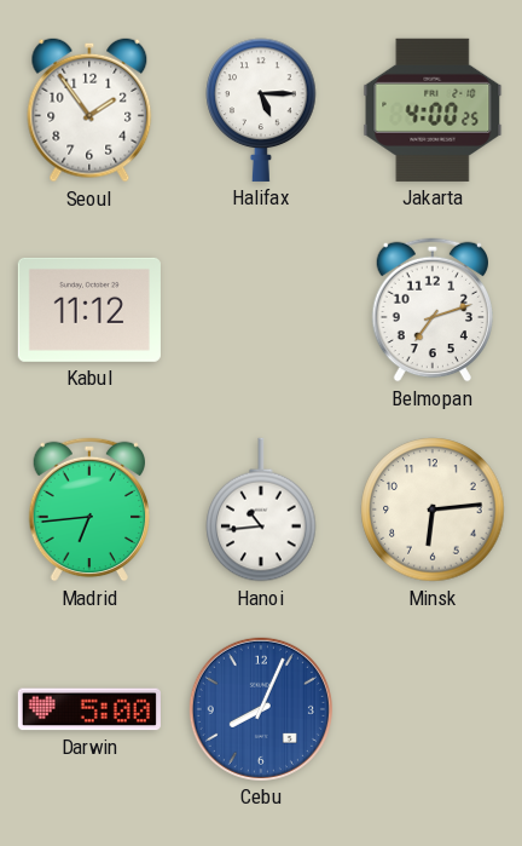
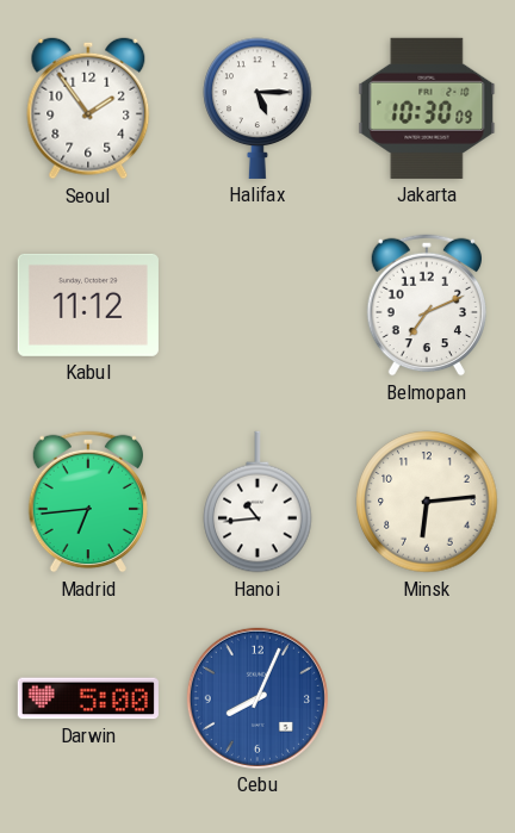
Jakarta: 4:00 -> 10:30 (427, 108)
Belmopan: 7:12 -> 7:11 (427, 305)
